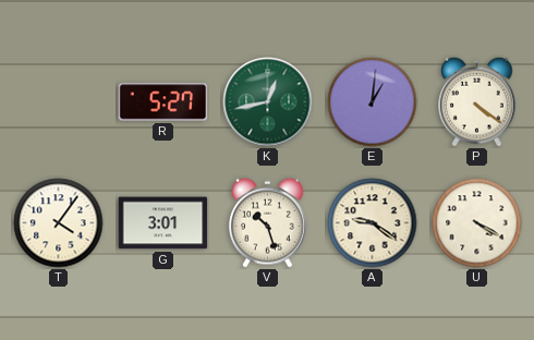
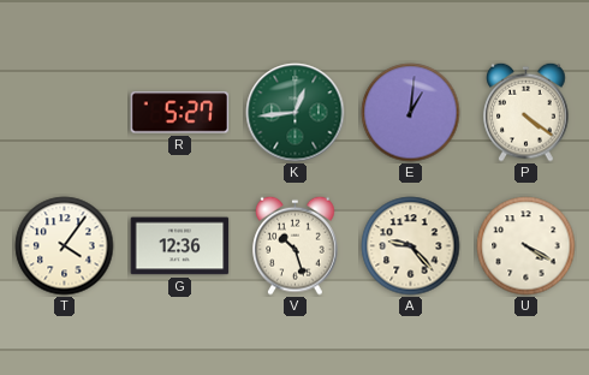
K: 12:43 -> 12:44 (296, 113)
G: 3:01 -> 12:36 (180, 246)
A: 9:21 -> 9:23 (411, 246)
